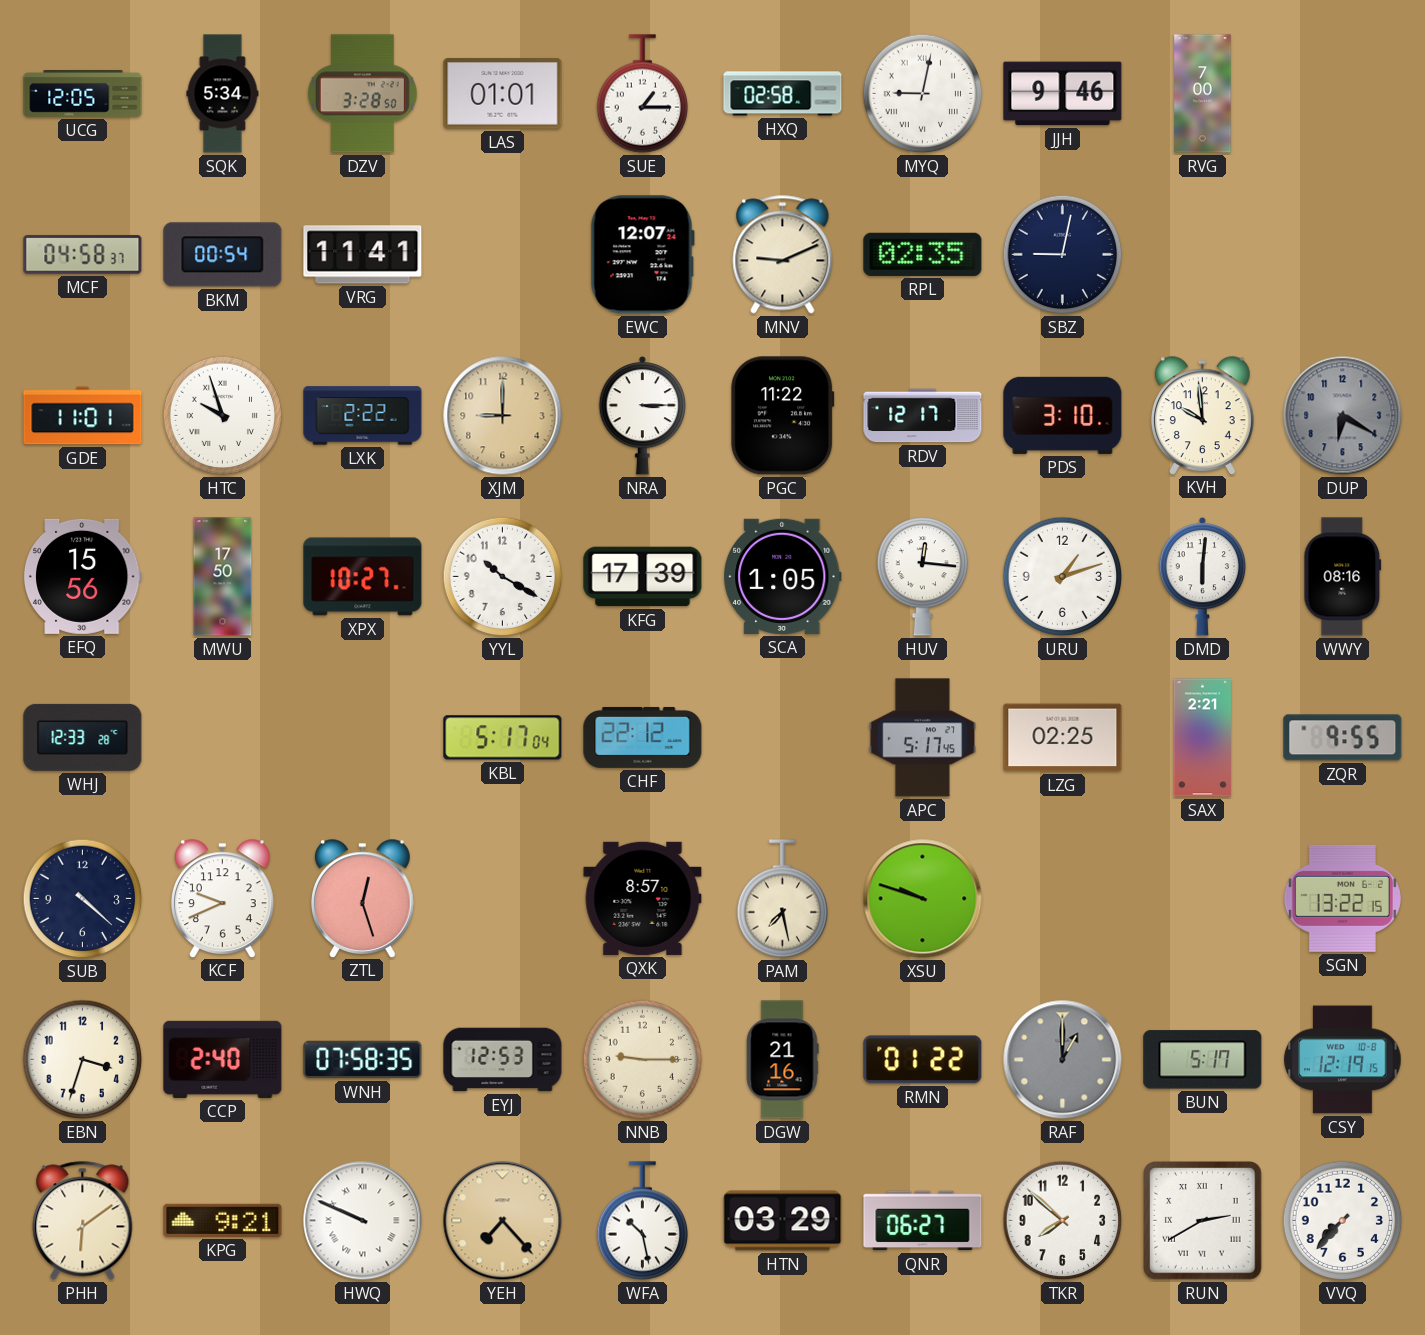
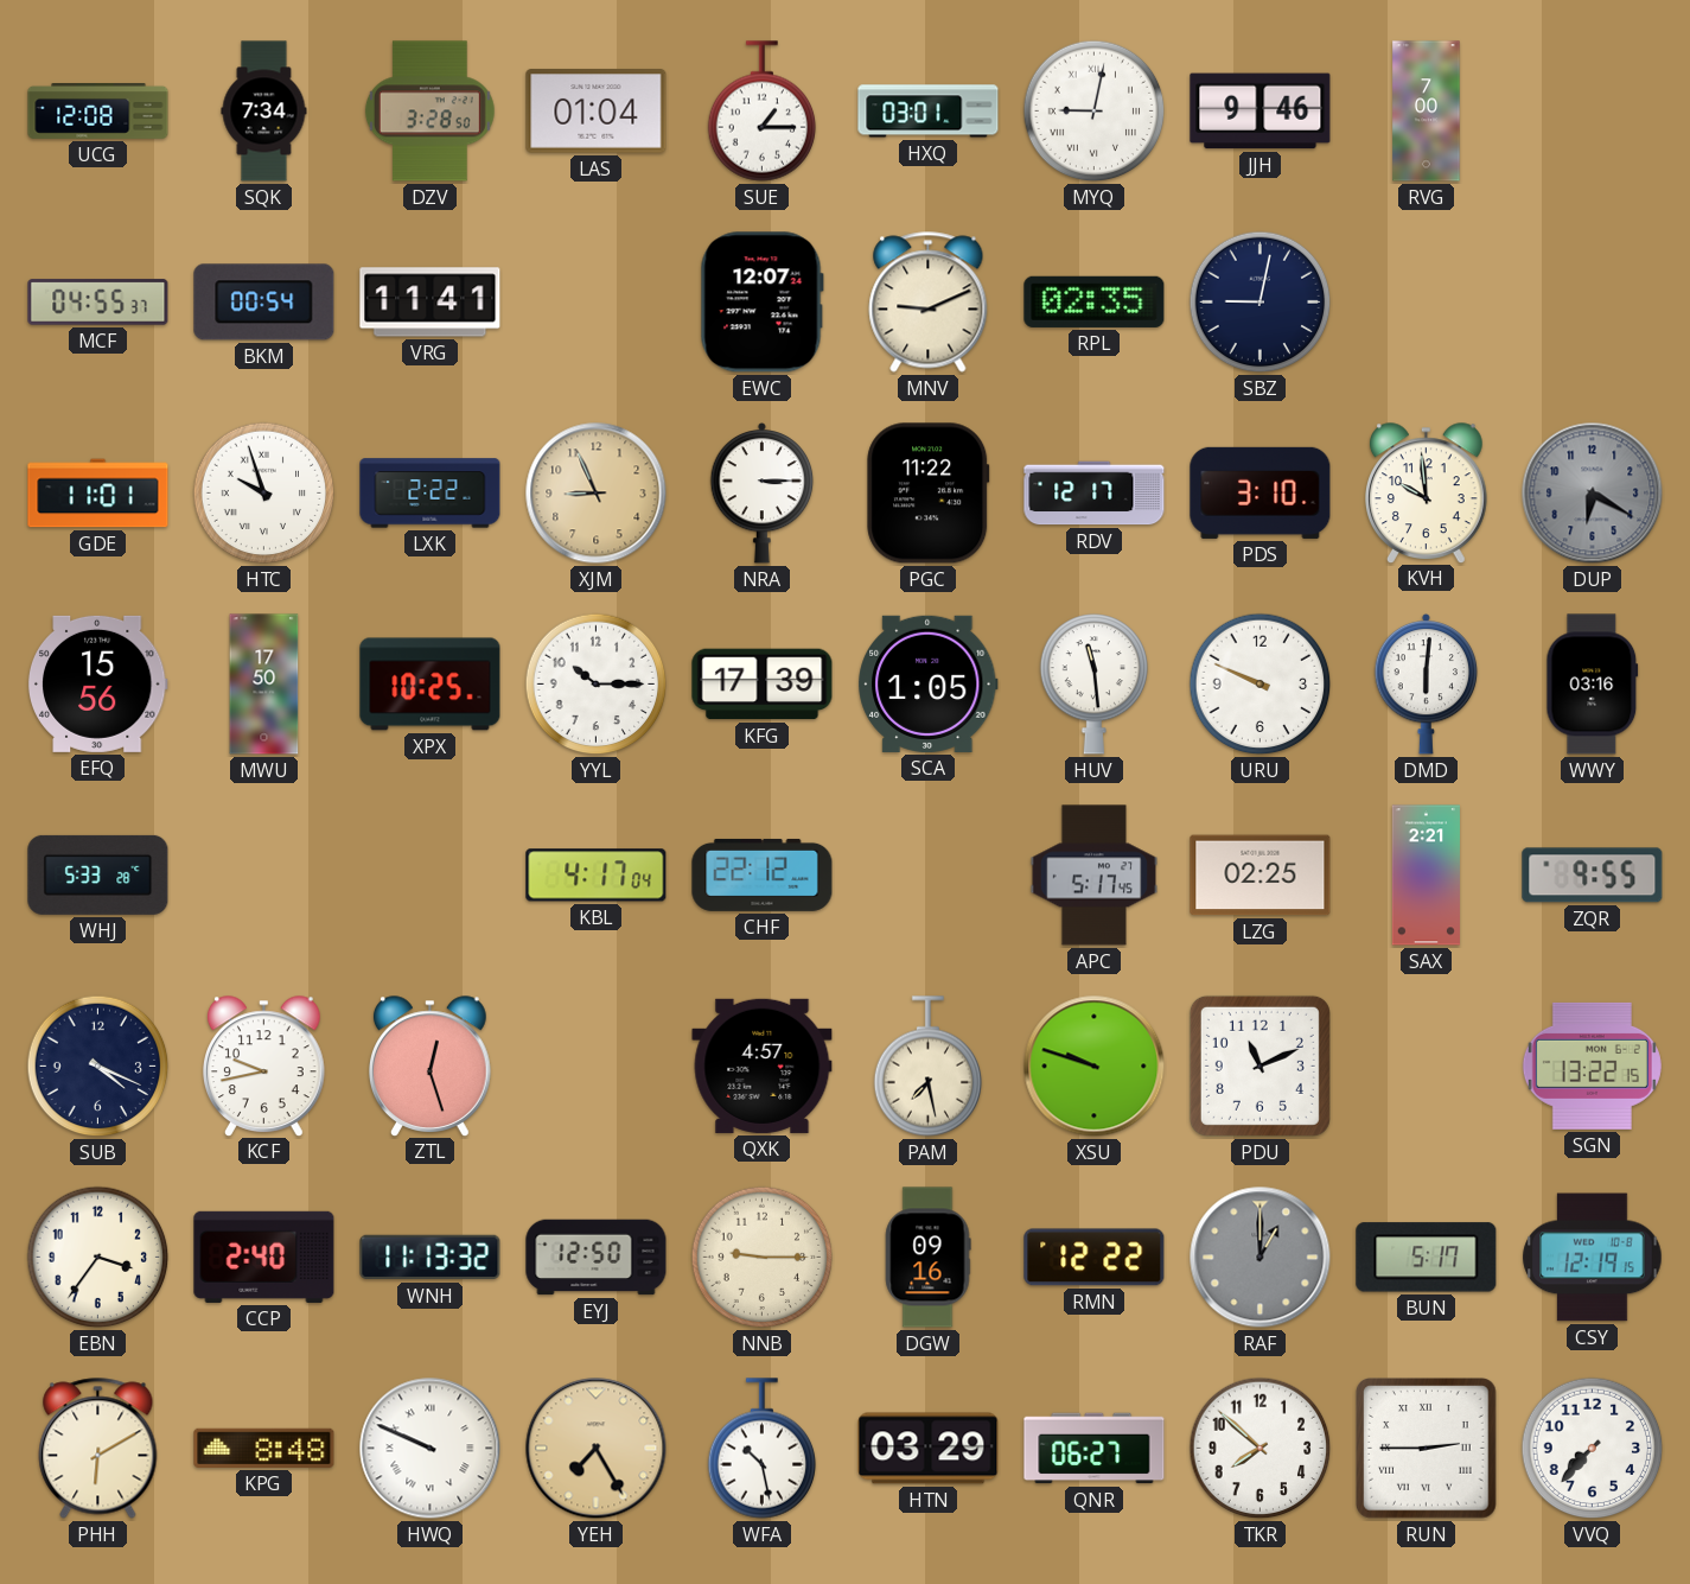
UCG: 12:05 -> 12:08 (98, 112)
SQK: 5:34 -> 7:34 (264, 112)
LAS: 01:01 -> 01:04 (597, 112)
HXQ: 02:58 -> 03:01 (929, 112)
MCF: 04:58 -> 04:55 (98, 303)
XJM: 9:00 -> 8:56 (597, 494)
XPX: 10:27 -> 10:25 (431, 685)
YYL: 10:20 -> 10:15 (597, 685)
HUV: 12:16 -> 11:29 (1095, 685)
URU: 1:12 -> 9:49 (1261, 685)
WWY: 08:16 -> 03:16 (1593, 685)
WHJ: 12:33 -> 5:33 (98, 874)
KBL: 5:17 -> 4:17 (597, 876)
SUB: 4:22 -> 4:19 (98, 1067)
KCF: 9:41 -> 9:43 (264, 1065)
QXK: 8:57 -> 4:57 (763, 1065)
PDU: none -> 11:11 (1259, 1065)
EBN: 3:33 -> 3:36 (98, 1258)
WNH: 07:58 -> 11:13 (431, 1258)
EYJ: 12:53 -> 12:50 (597, 1258)
DGW: 21:16 -> 09:16 (927, 1258)
RMN: 01:22 -> 12:22 (1095, 1258)
PHH: 6:09 -> 6:10 (98, 1449)
KPG: 9:21 -> 8:48 (264, 1448)
YEH: 7:23 -> 7:25 (597, 1449)
RUN: 2:40 -> 2:45 (1427, 1449)
